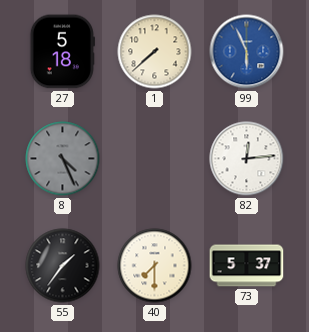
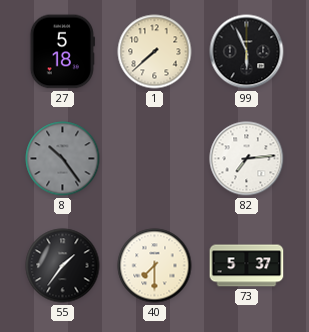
99 dial: blue -> black (247, 52)
8: 4:26 -> 10:24 (63, 159)
82: 12:14 -> 7:14 (247, 159)
